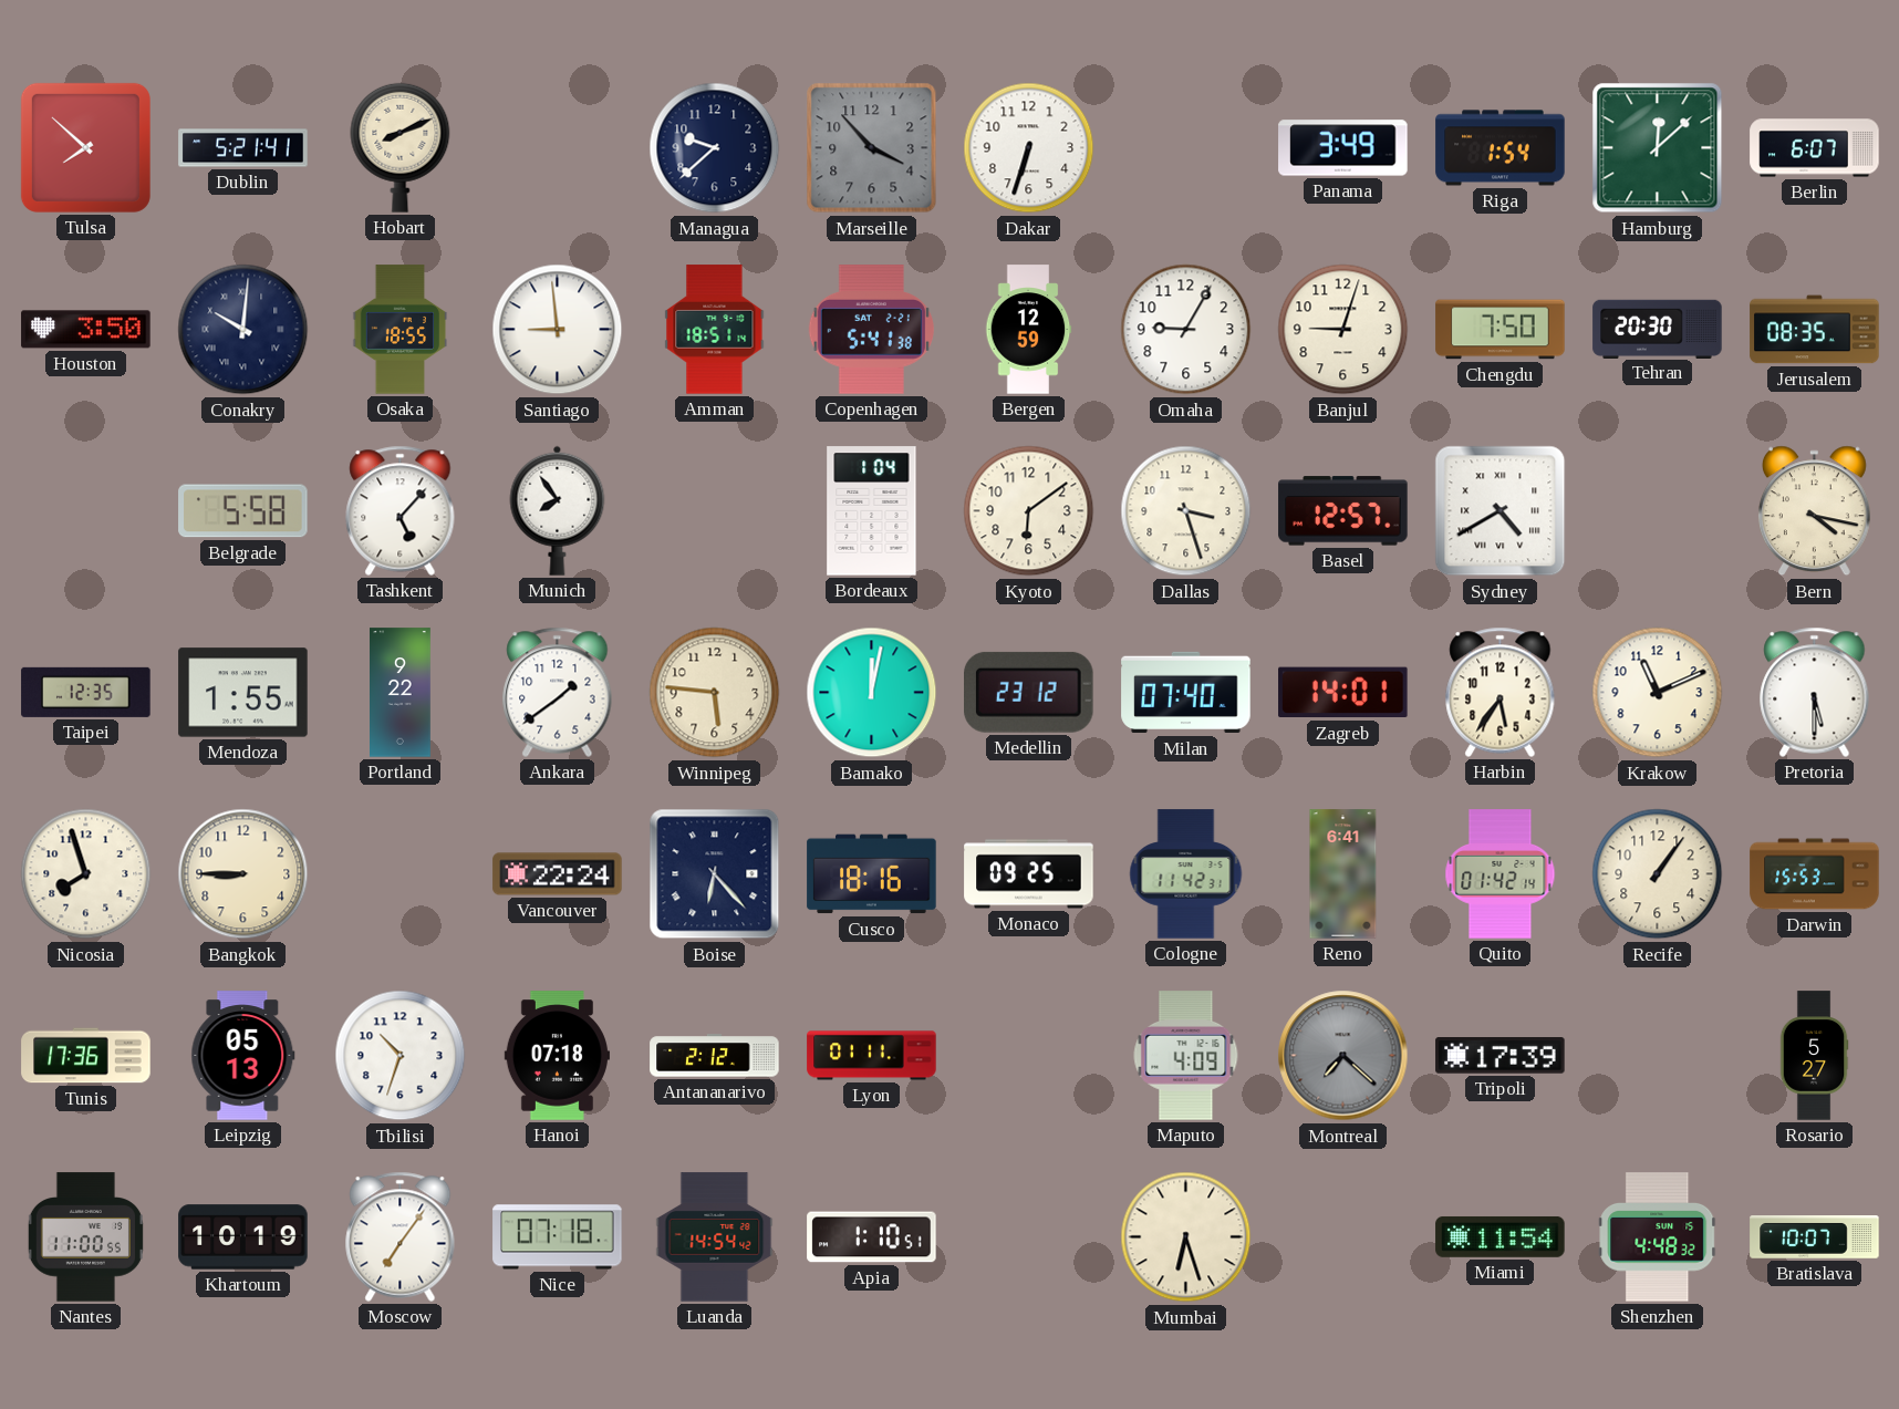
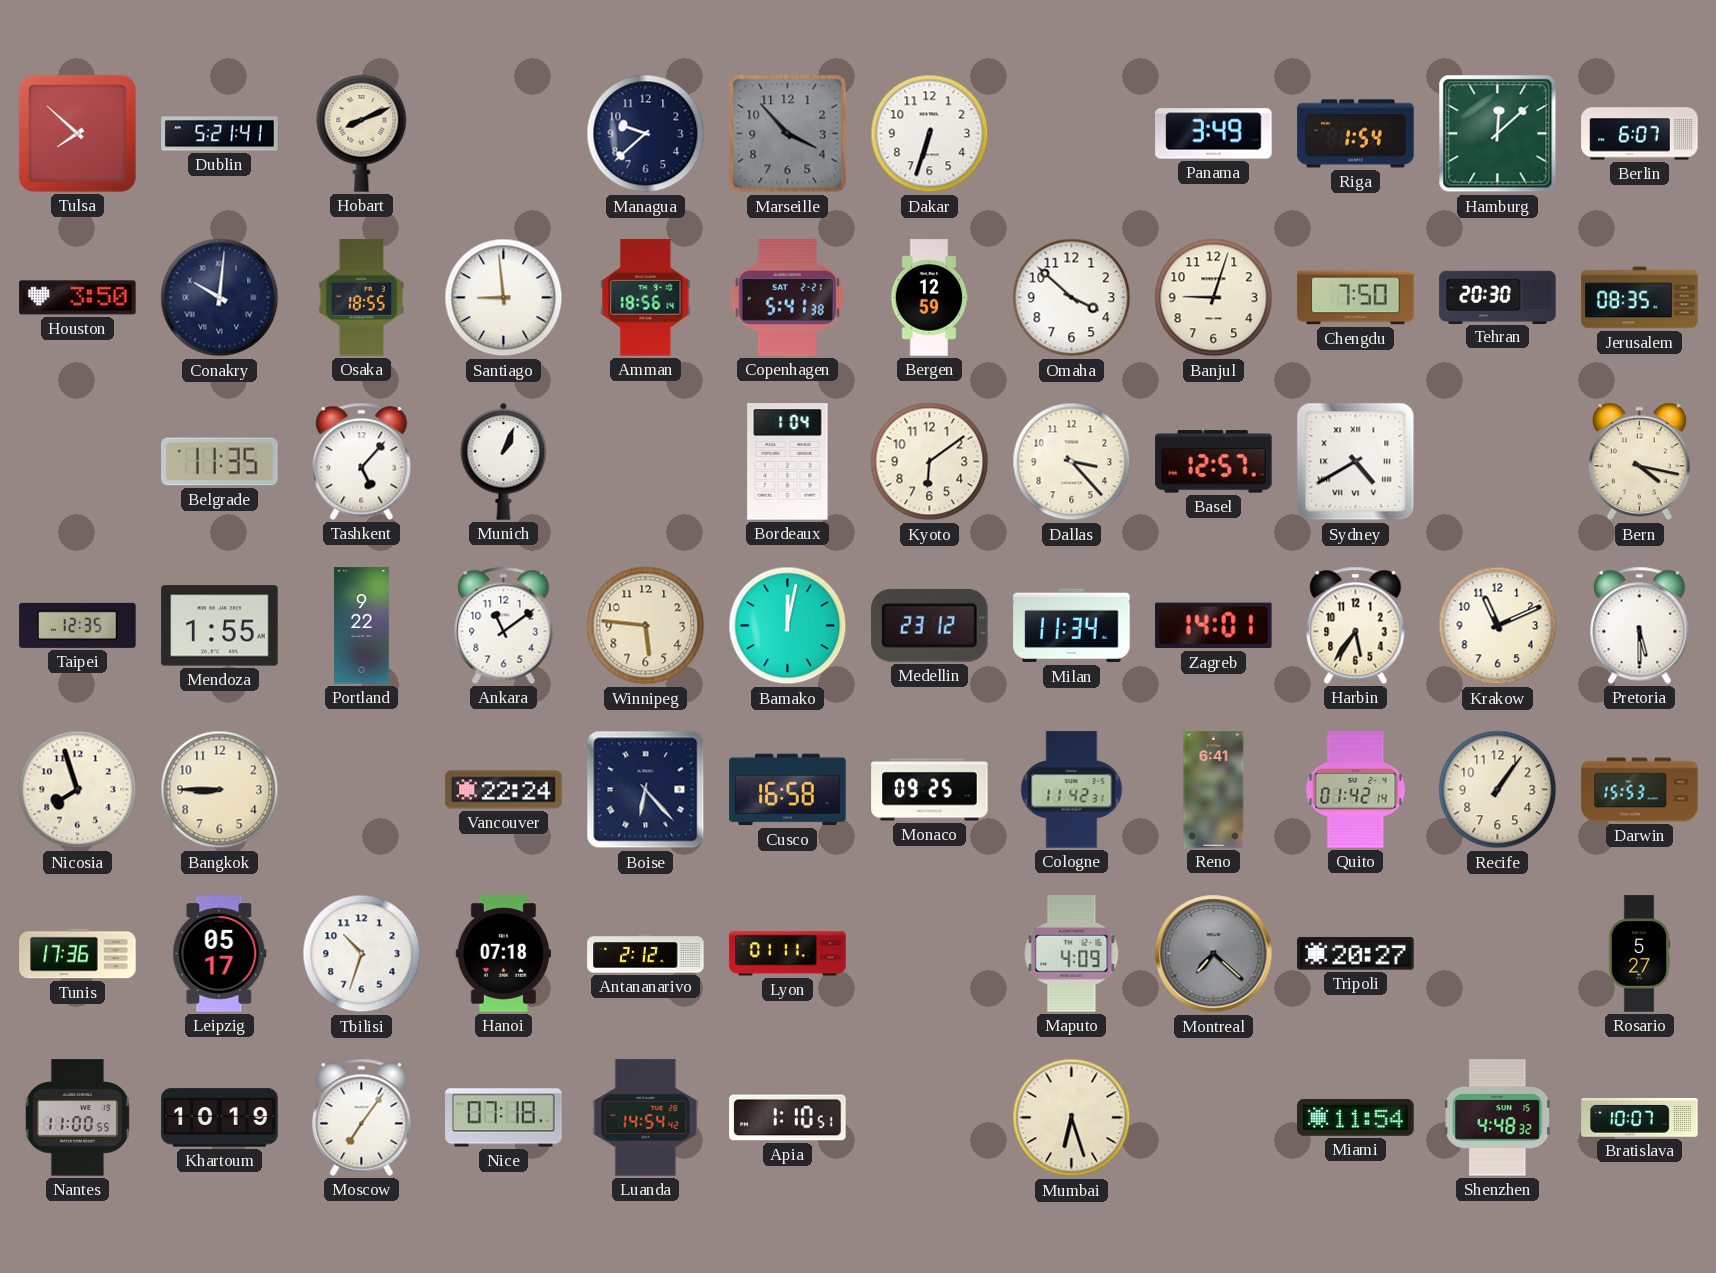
Amman: 18:51 -> 18:56 (646, 298)
Omaha: 9:05 -> 3:52 (1072, 298)
Belgrade: 5:58 -> 11:35 (220, 462)
Munich: 7:54 -> 1:04 (504, 461)
Dallas: 3:27 -> 3:23 (1072, 462)
Ankara: 1:39 -> 11:09 (504, 625)
Milan: 07:40 -> 11:34 (1072, 626)
Cusco: 18:16 -> 16:58 (788, 790)
Leipzig: 05:13 -> 05:17 (220, 954)
Tripoli: 17:39 -> 20:27 (1356, 954)
